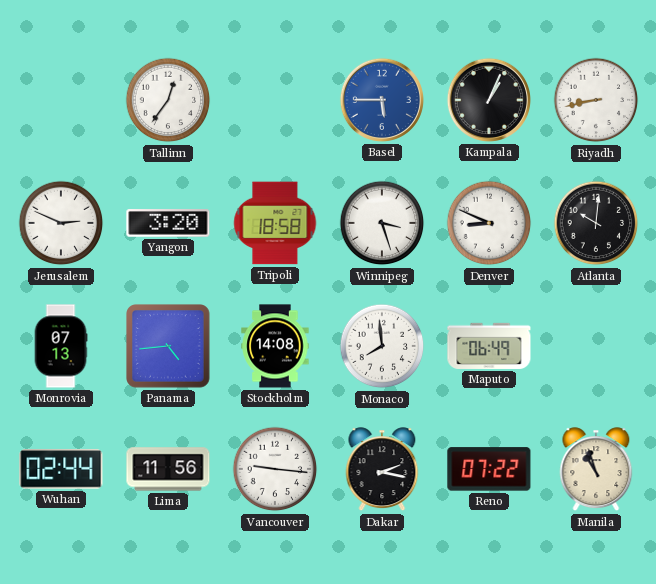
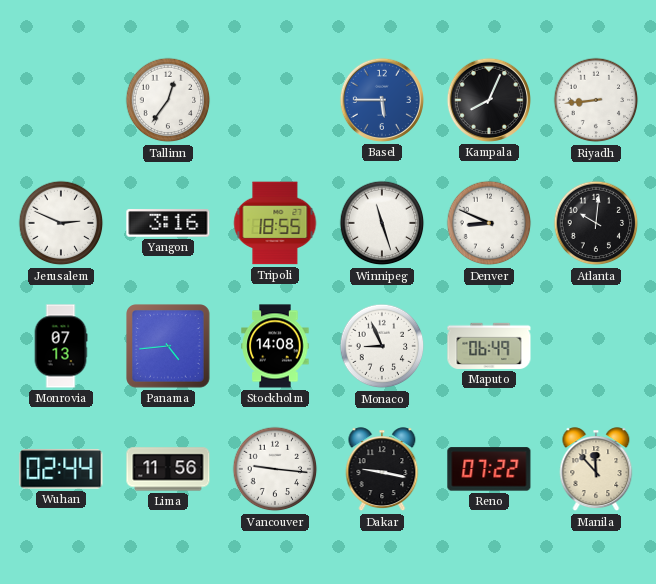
Kampala: 1:04 -> 8:04 (489, 100)
Riyadh: 8:43 -> 8:44 (596, 100)
Yangon: 3:20 -> 3:16 (168, 223)
Tripoli: 18:58 -> 18:55 (275, 223)
Winnipeg: 3:27 -> 11:27 (382, 223)
Monaco: 7:59 -> 8:56 (382, 346)
Dakar: 2:17 -> 9:17 (382, 470)
Manila: 10:57 -> 11:53 (596, 470)
